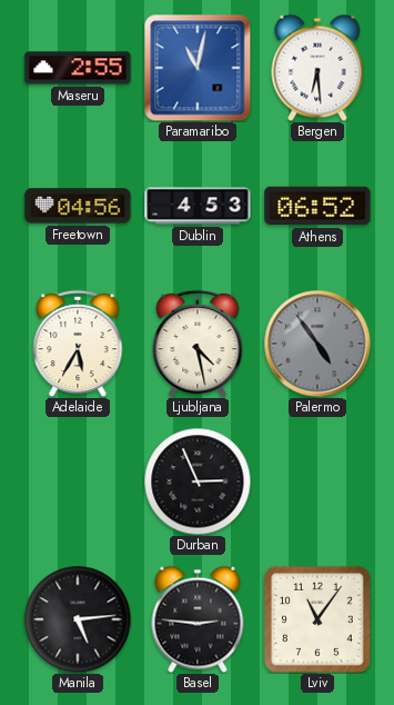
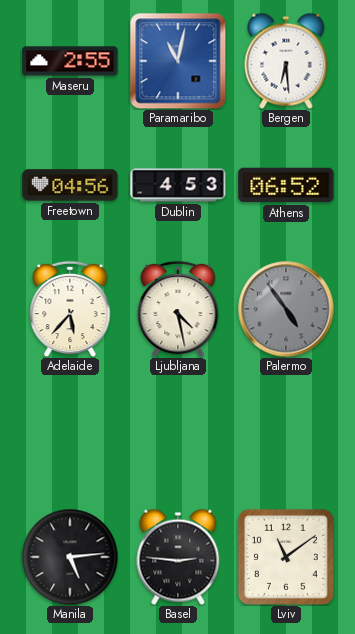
Adelaide: 5:35 -> 5:37 (70, 309)
Durban: 2:56 -> none (198, 481)
Lviv: 11:06 -> 11:09 (286, 557)
